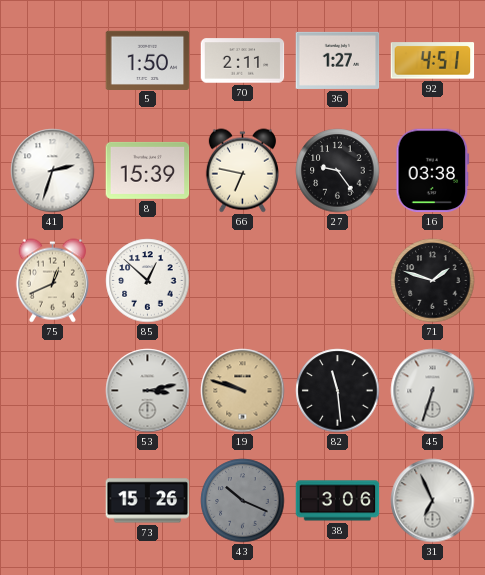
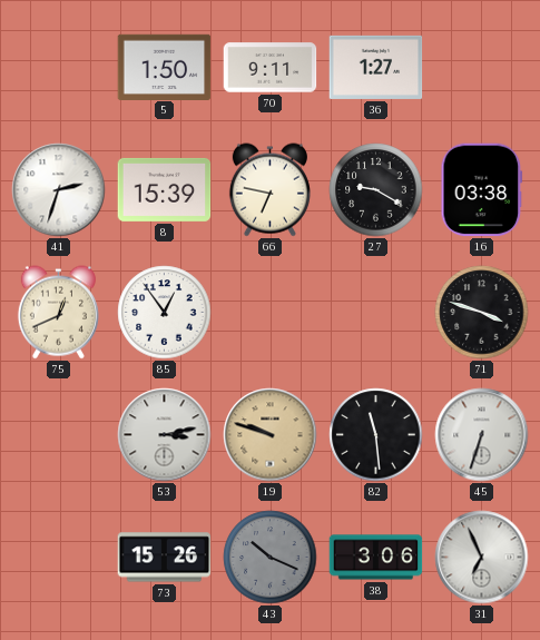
70: 2:11 -> 9:11 (271, 68)
92: 4:51 -> none (433, 61)
27: 9:24 -> 9:20 (376, 190)
85: 12:52 -> 12:54 (165, 313)
71: 1:48 -> 3:48 (482, 313)
